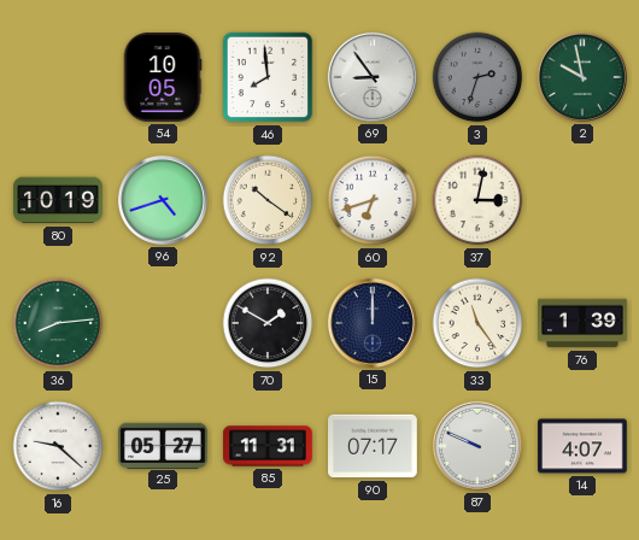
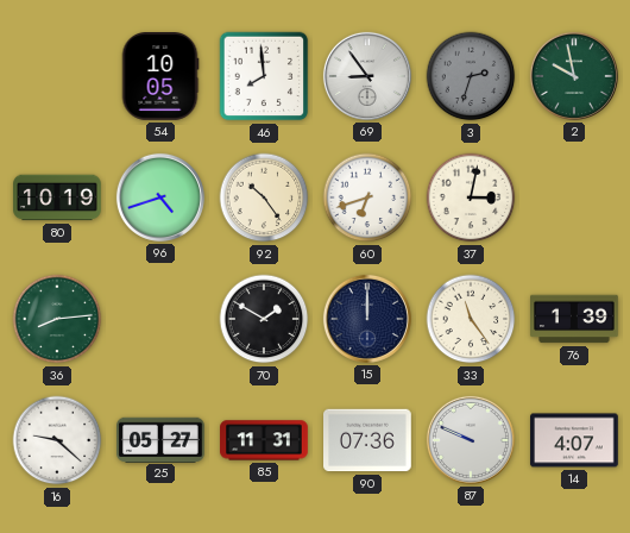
92: 10:21 -> 10:24 (264, 197)
90: 07:17 -> 07:36 (368, 440)
